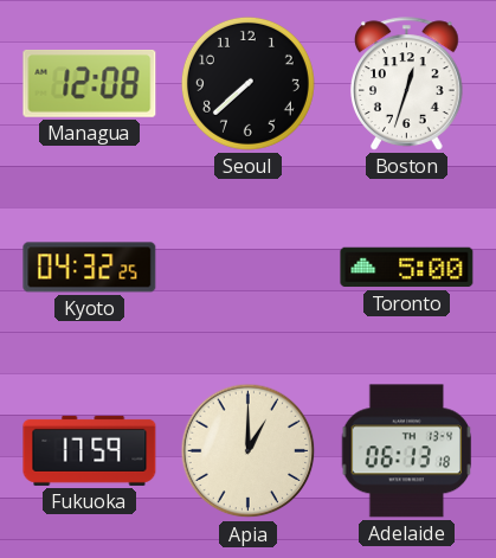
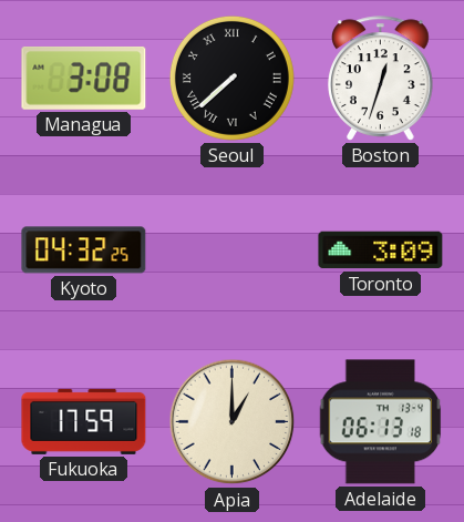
Managua: 12:08 -> 3:08 (84, 78)
Seoul numerals: Arabic -> Roman (231, 78)
Toronto: 5:00 -> 3:09 (381, 250)
